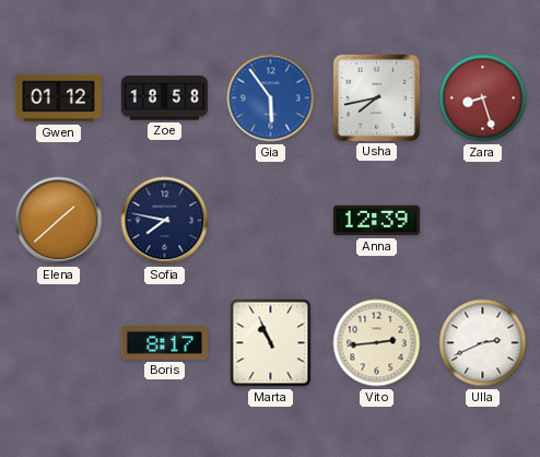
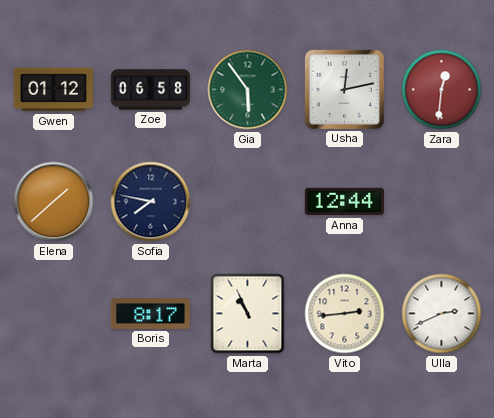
Zoe: 18:58 -> 06:58 (150, 90)
Gia dial: blue -> green (248, 90)
Usha: 7:43 -> 12:13 (344, 89)
Zara: 8:27 -> 12:31 (442, 90)
Anna: 12:39 -> 12:44 (344, 202)
